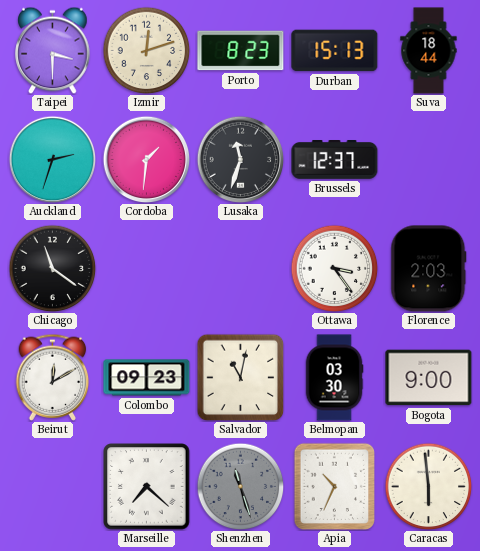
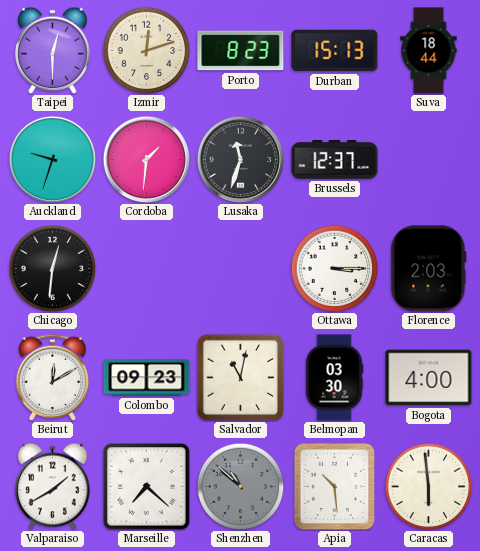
Taipei: 3:30 -> 12:30 (53, 50)
Auckland: 2:33 -> 9:33 (52, 159)
Chicago: 11:21 -> 12:31 (52, 268)
Ottawa: 3:24 -> 3:15 (334, 268)
Bogota: 9:00 -> 4:00 (429, 378)
Valparaiso: none -> 1:40 (53, 486)
Shenzhen: 11:27 -> 10:52 (240, 486)
Apia: 10:34 -> 10:29 (335, 486)
